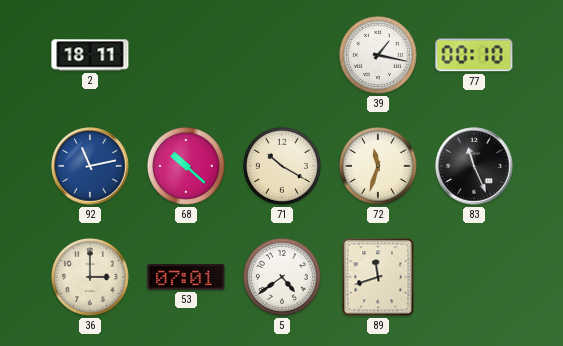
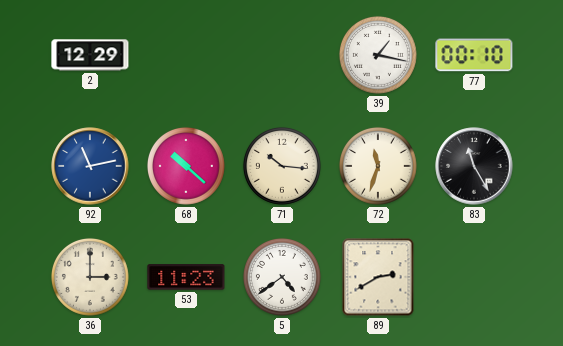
2: 18:11 -> 12:29 (90, 55)
71: 10:20 -> 10:16 (282, 166)
83: 11:26 -> 11:25 (474, 166)
53: 07:01 -> 11:23 (186, 277)
89: 11:42 -> 2:40 (378, 277)
